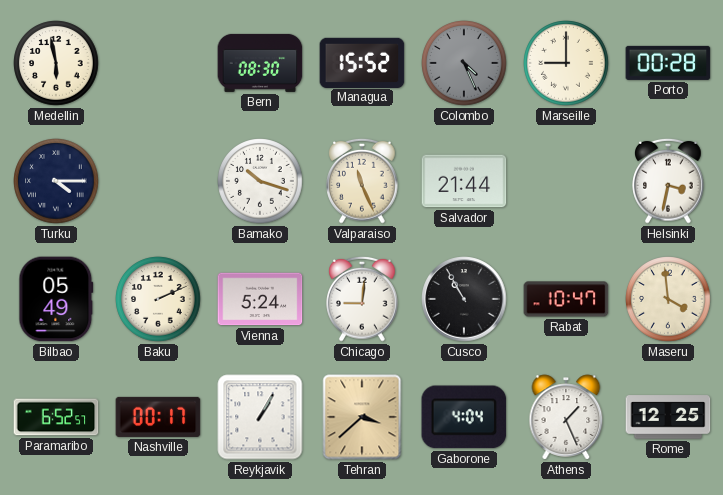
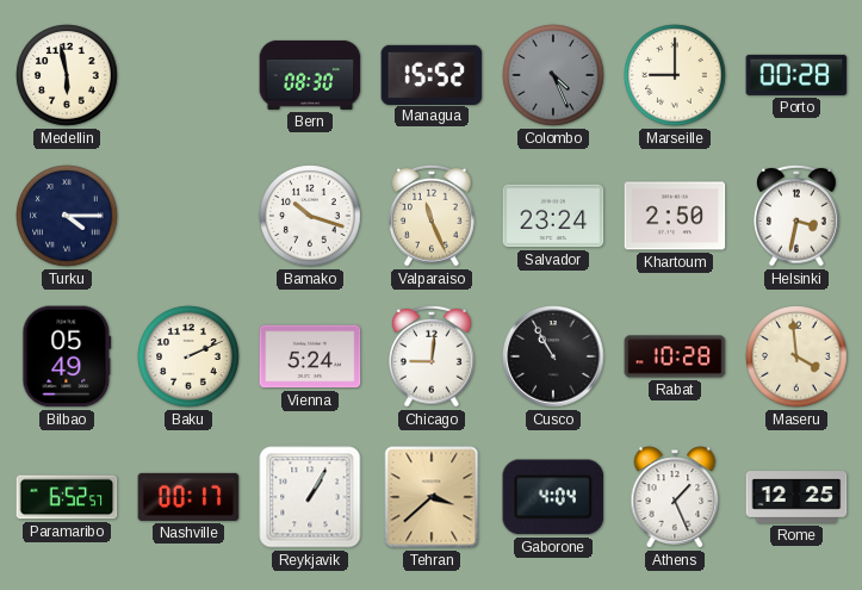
Salvador: 21:44 -> 23:24 (553, 216)
Khartoum: none -> 2:50 (675, 216)
Rabat: 10:47 -> 10:28 (675, 356)
